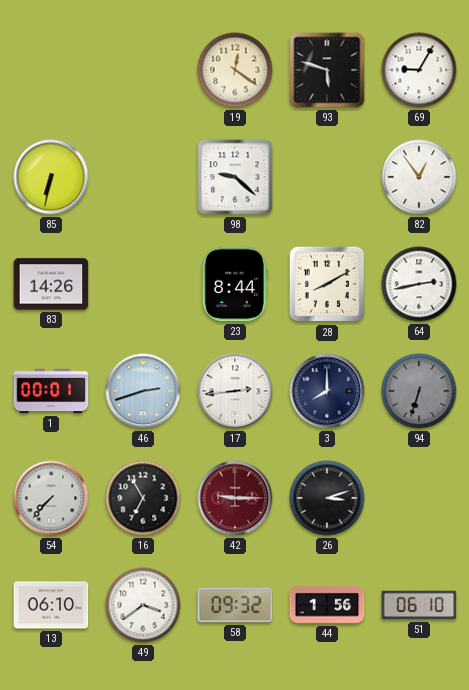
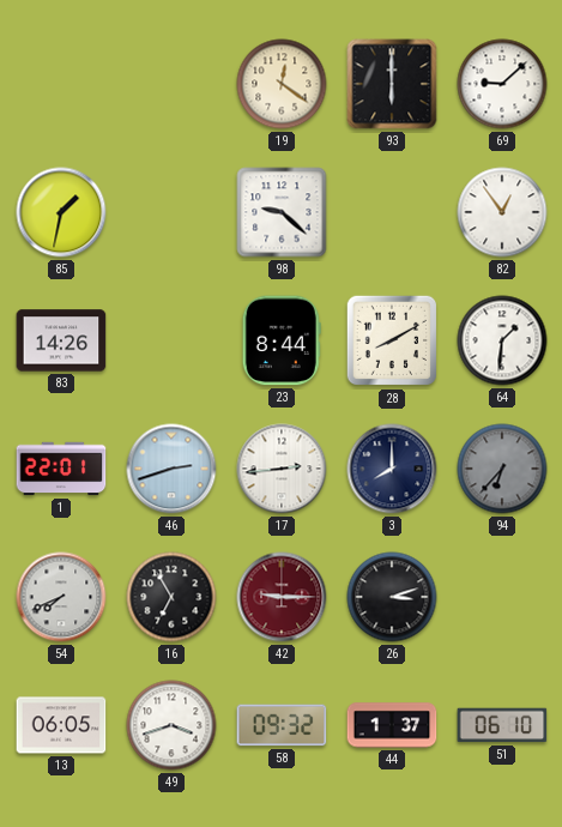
93: 5:48 -> 6:00 (392, 84)
69: 9:05 -> 9:08 (502, 84)
85: 6:32 -> 1:32 (61, 212)
64: 2:43 -> 1:31 (502, 340)
1: 00:01 -> 22:01 (61, 469)
94: 6:33 -> 6:37 (502, 469)
54: 7:37 -> 7:41 (61, 597)
13: 06:10 -> 06:05 (61, 725)
49: 3:39 -> 3:42 (171, 725)
44: 1:56 -> 1:37 (392, 725)
